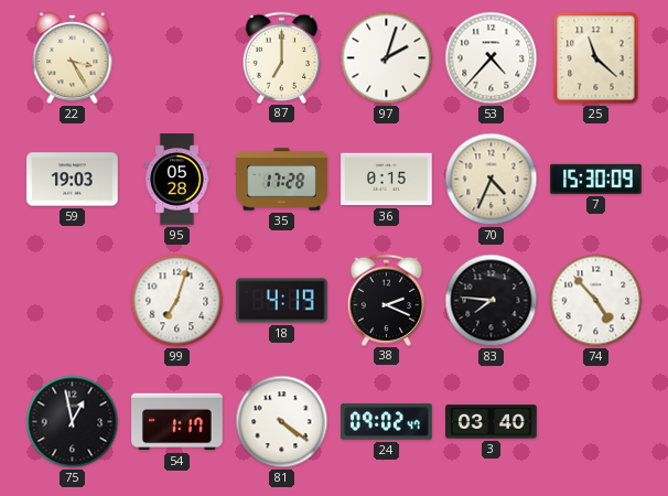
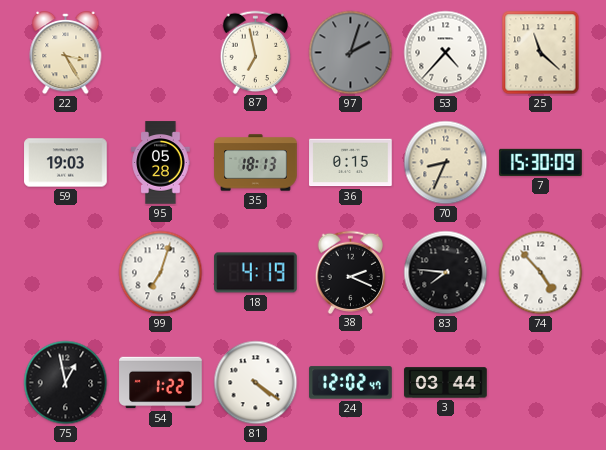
87: 7:00 -> 6:58 (256, 52)
97 dial: white -> grey (351, 53)
35: 17:28 -> 18:13 (256, 163)
70: 4:34 -> 8:34 (446, 163)
54: 1:17 -> 1:22 (161, 383)
24: 09:02 -> 12:02 (351, 383)
3: 03:40 -> 03:44 (446, 383)
